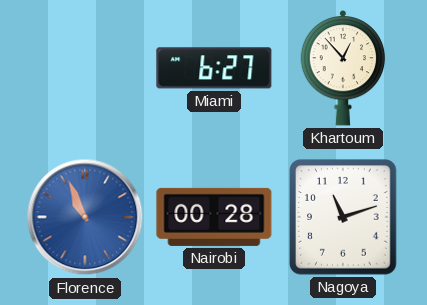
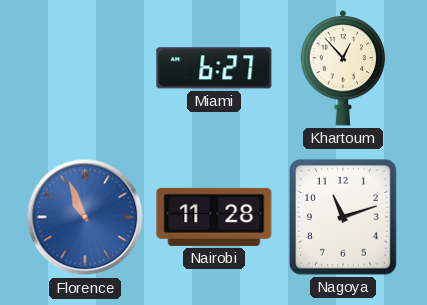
Nairobi: 00:28 -> 11:28 (214, 217)
